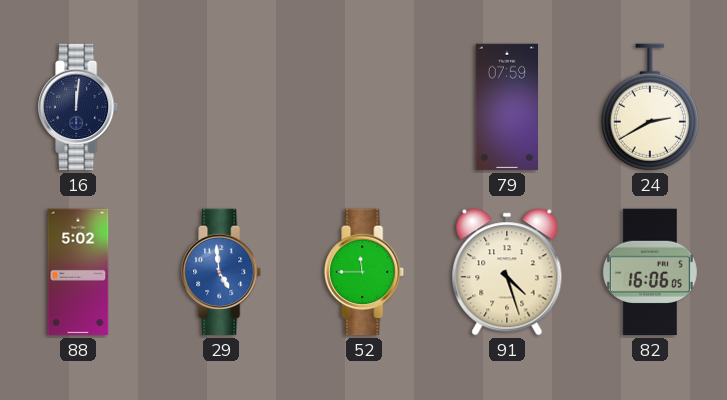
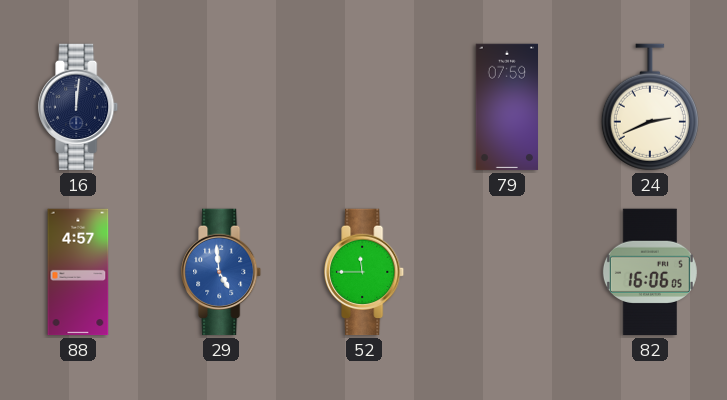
24: 2:40 -> 2:41 (650, 107)
88: 5:02 -> 4:57 (78, 272)
91: 4:27 -> none (507, 272)
